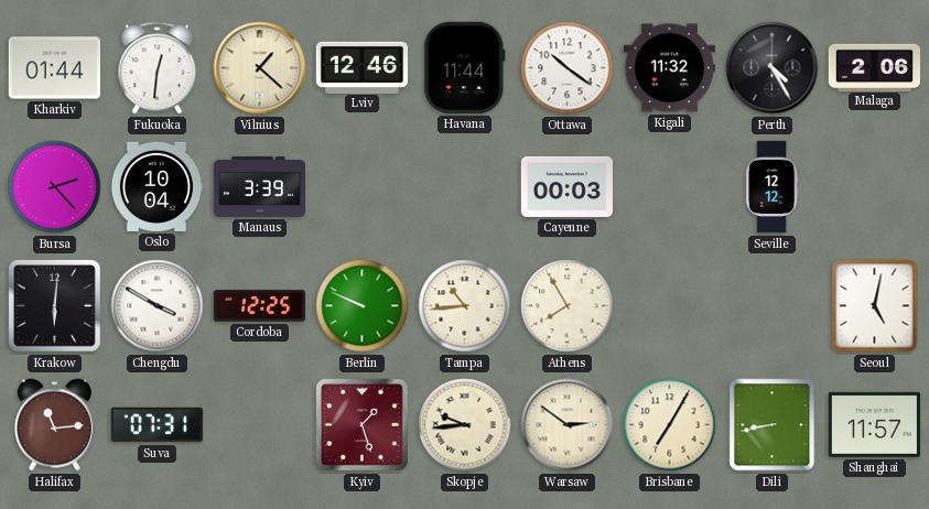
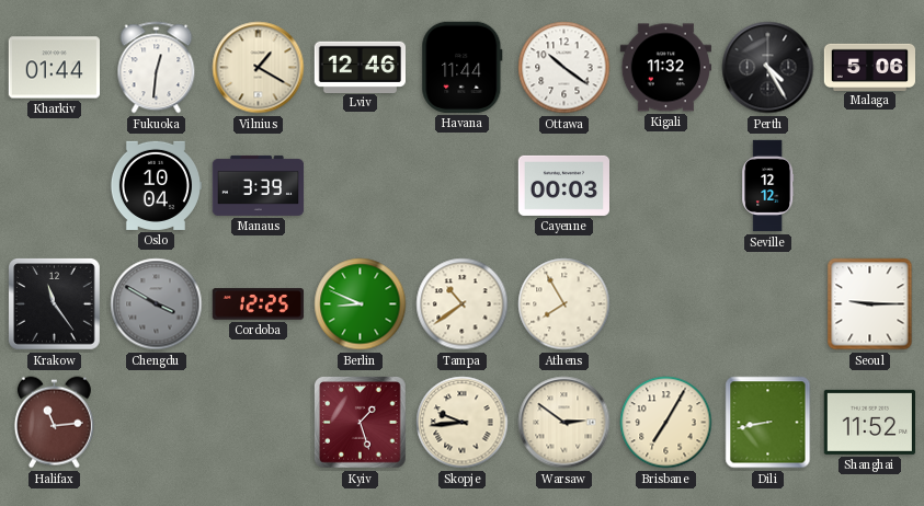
Vilnius: 1:22 -> 1:20 (259, 68)
Malaga: 2:06 -> 5:06 (870, 67)
Bursa: 2:23 -> none (55, 187)
Krakow: 6:01 -> 11:24 (55, 304)
Chengdu dial: white -> grey (157, 304)
Berlin: 9:49 -> 8:49 (361, 304)
Tampa: 10:44 -> 10:39 (463, 304)
Seoul: 5:02 -> 9:15 (870, 304)
Suva: 07:31 -> none (156, 425)
Shanghai: 11:57 -> 11:52 (869, 422)
